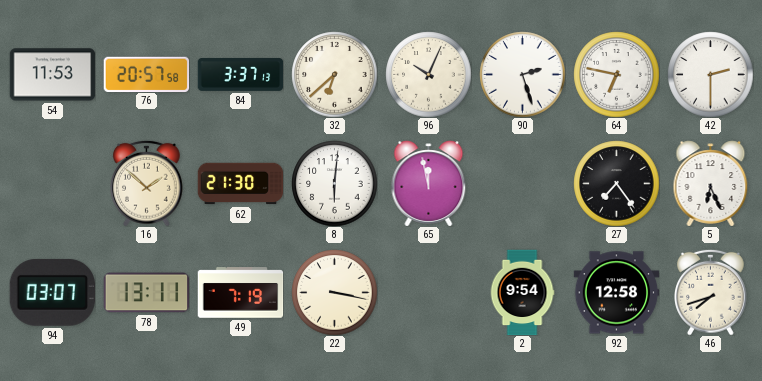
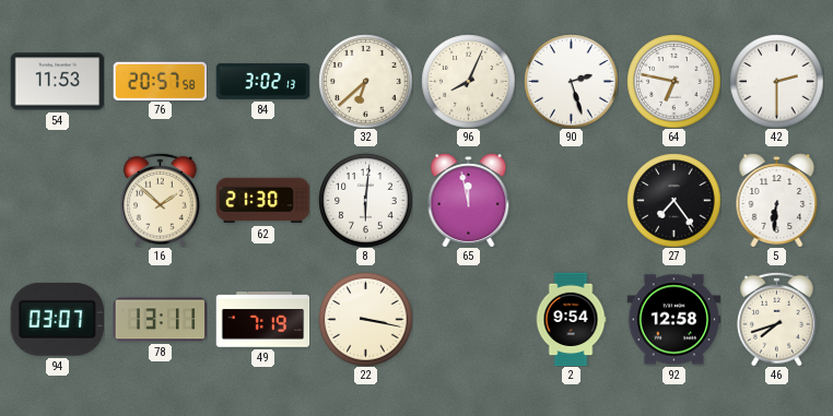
84: 3:37 -> 3:02 (262, 81)
96: 10:04 -> 8:04 (468, 81)
5: 6:26 -> 6:31 (777, 200)
